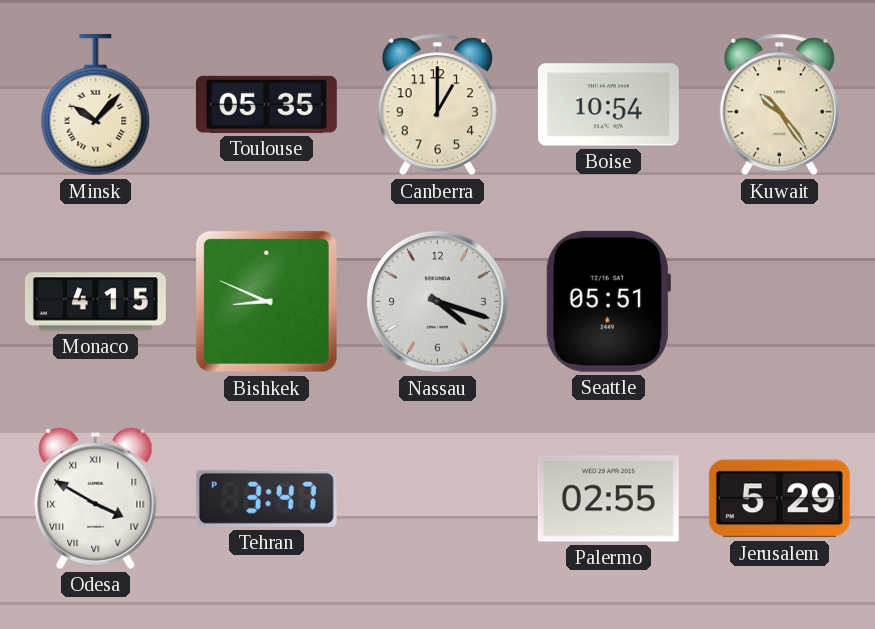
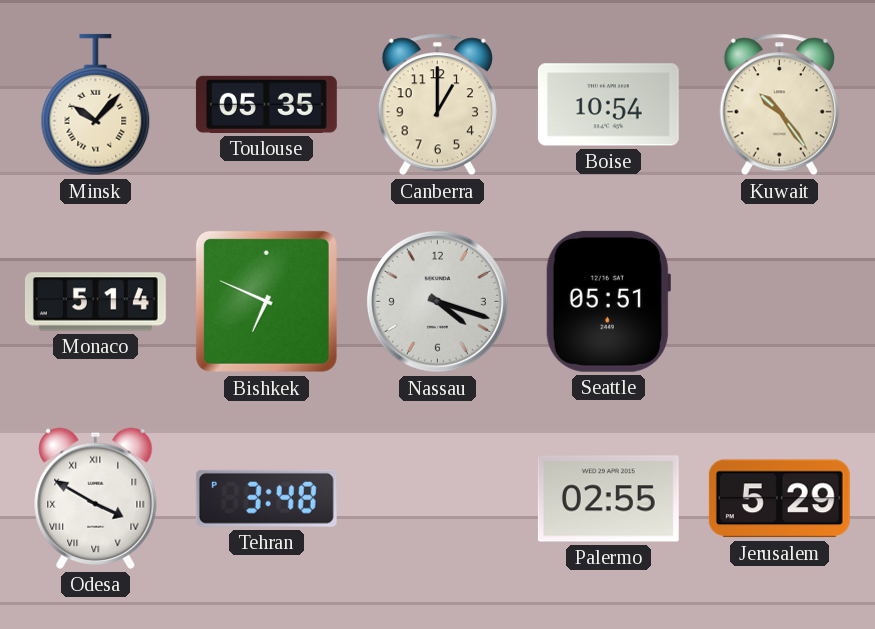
Monaco: 4:15 -> 5:14 (95, 302)
Bishkek: 8:49 -> 6:49 (266, 301)
Tehran: 3:47 -> 3:48 (266, 498)
